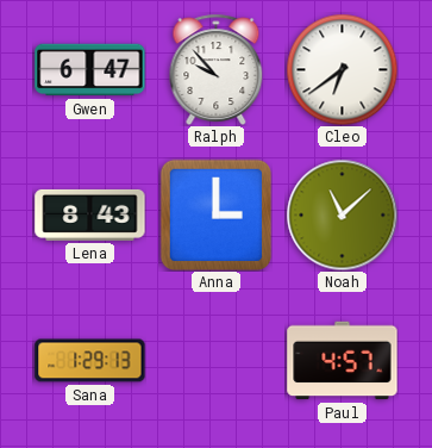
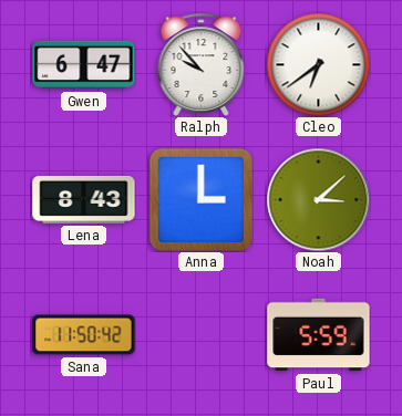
Noah: 11:08 -> 3:08 (318, 199)
Sana: 1:29 -> 11:50 (84, 335)
Paul: 4:57 -> 5:59 (319, 335)
